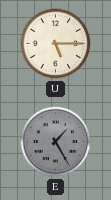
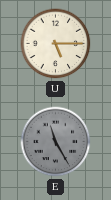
E: 1:25 -> 11:25 (56, 142)
